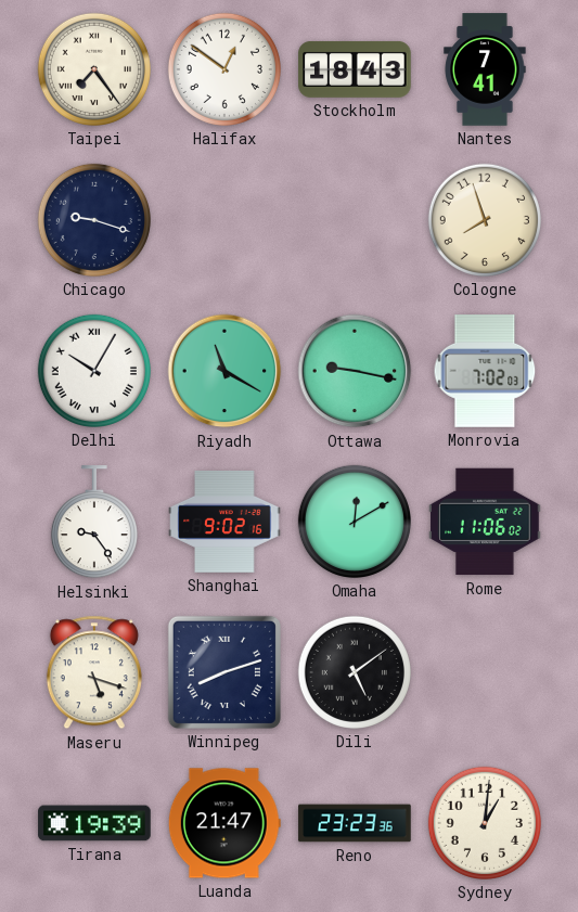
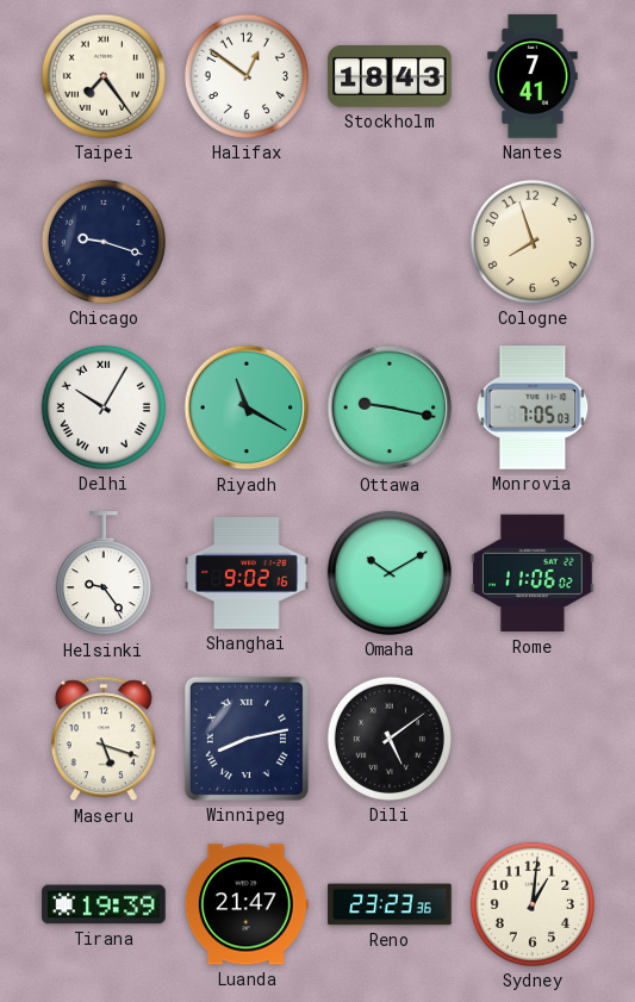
Monrovia: 7:02 -> 7:05 (533, 407)
Omaha: 12:10 -> 10:10 (390, 573)
Winnipeg: 8:12 -> 8:13 (247, 739)
